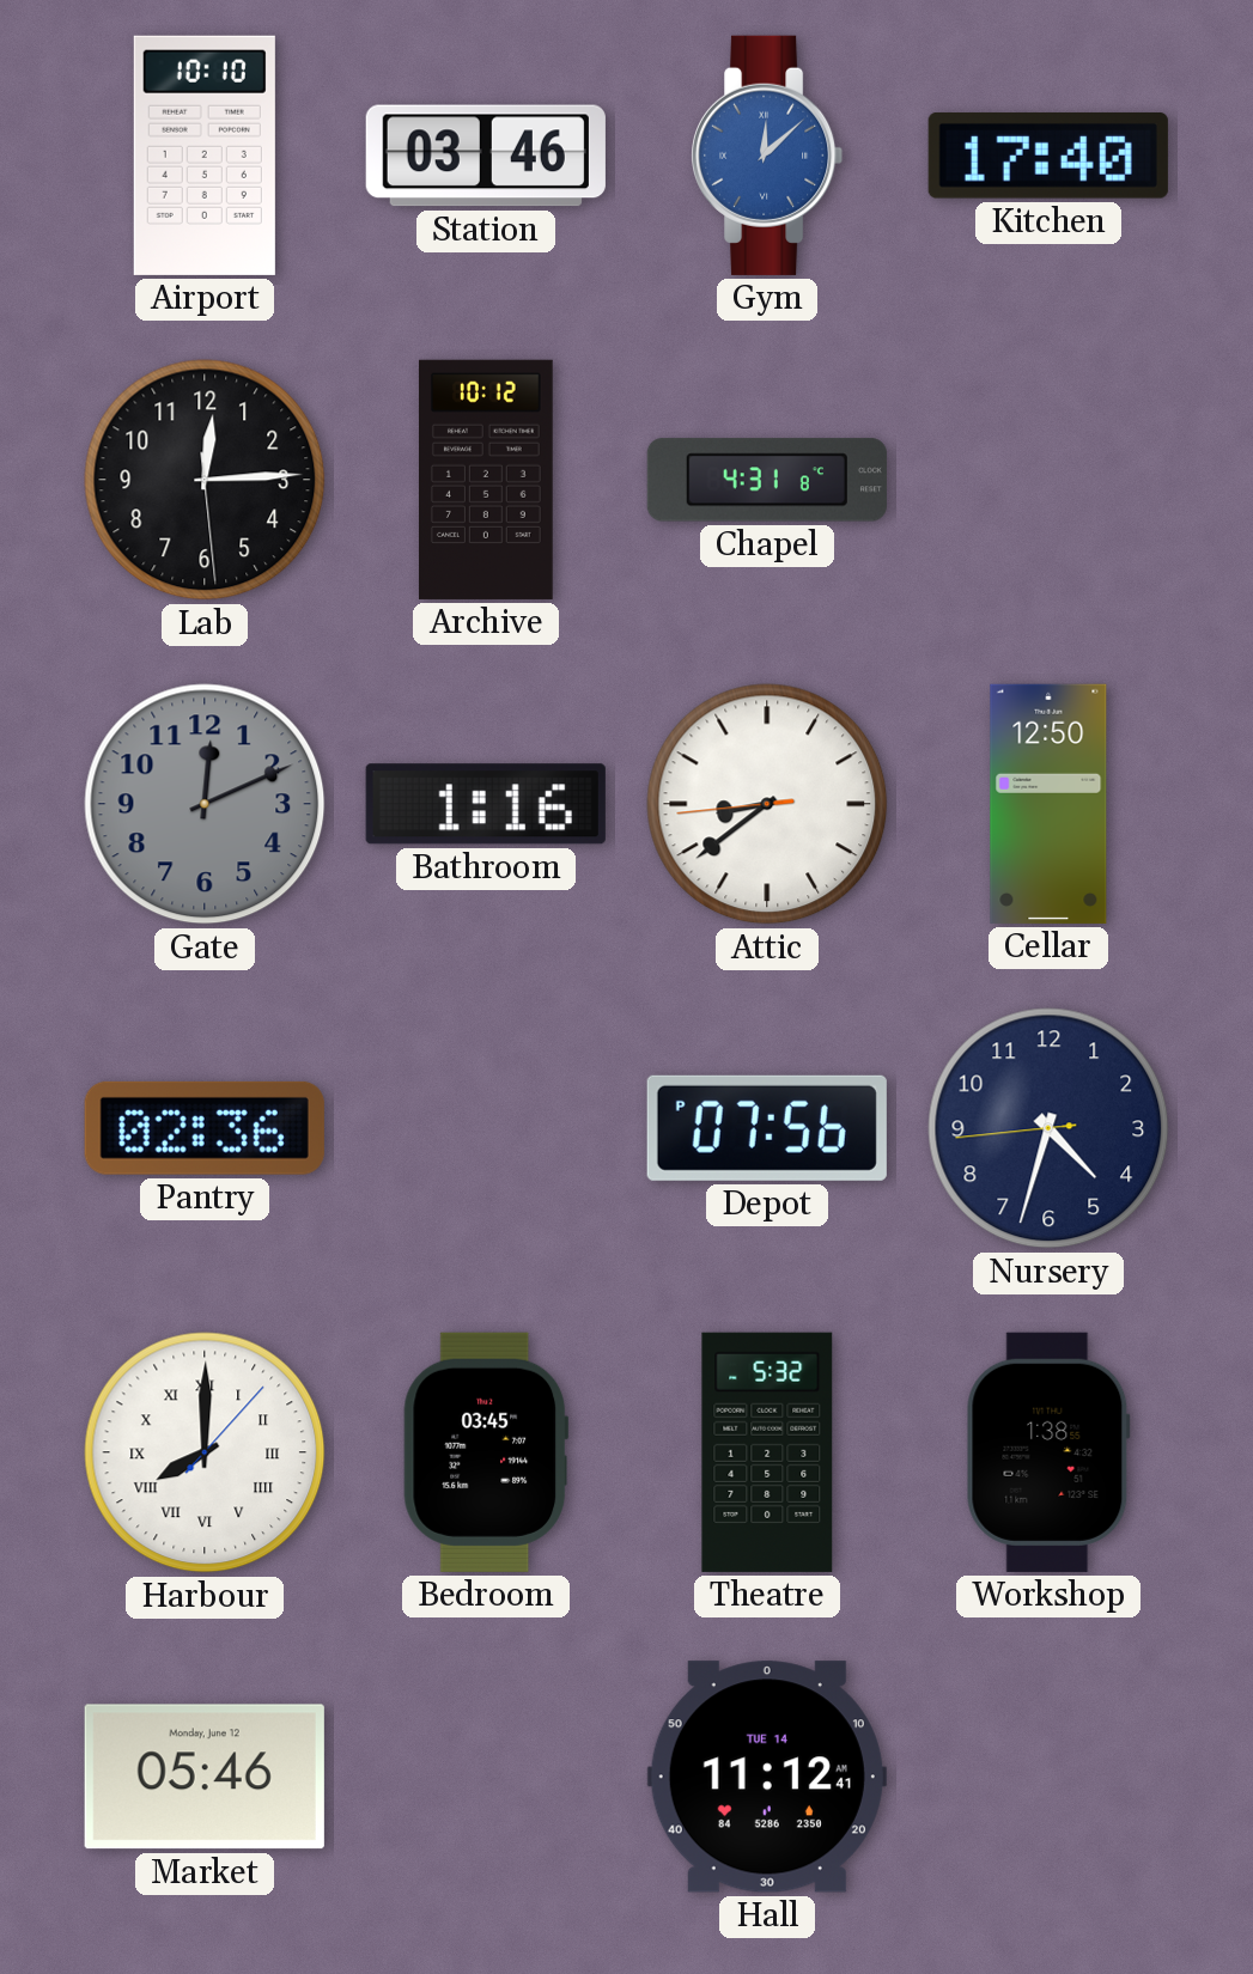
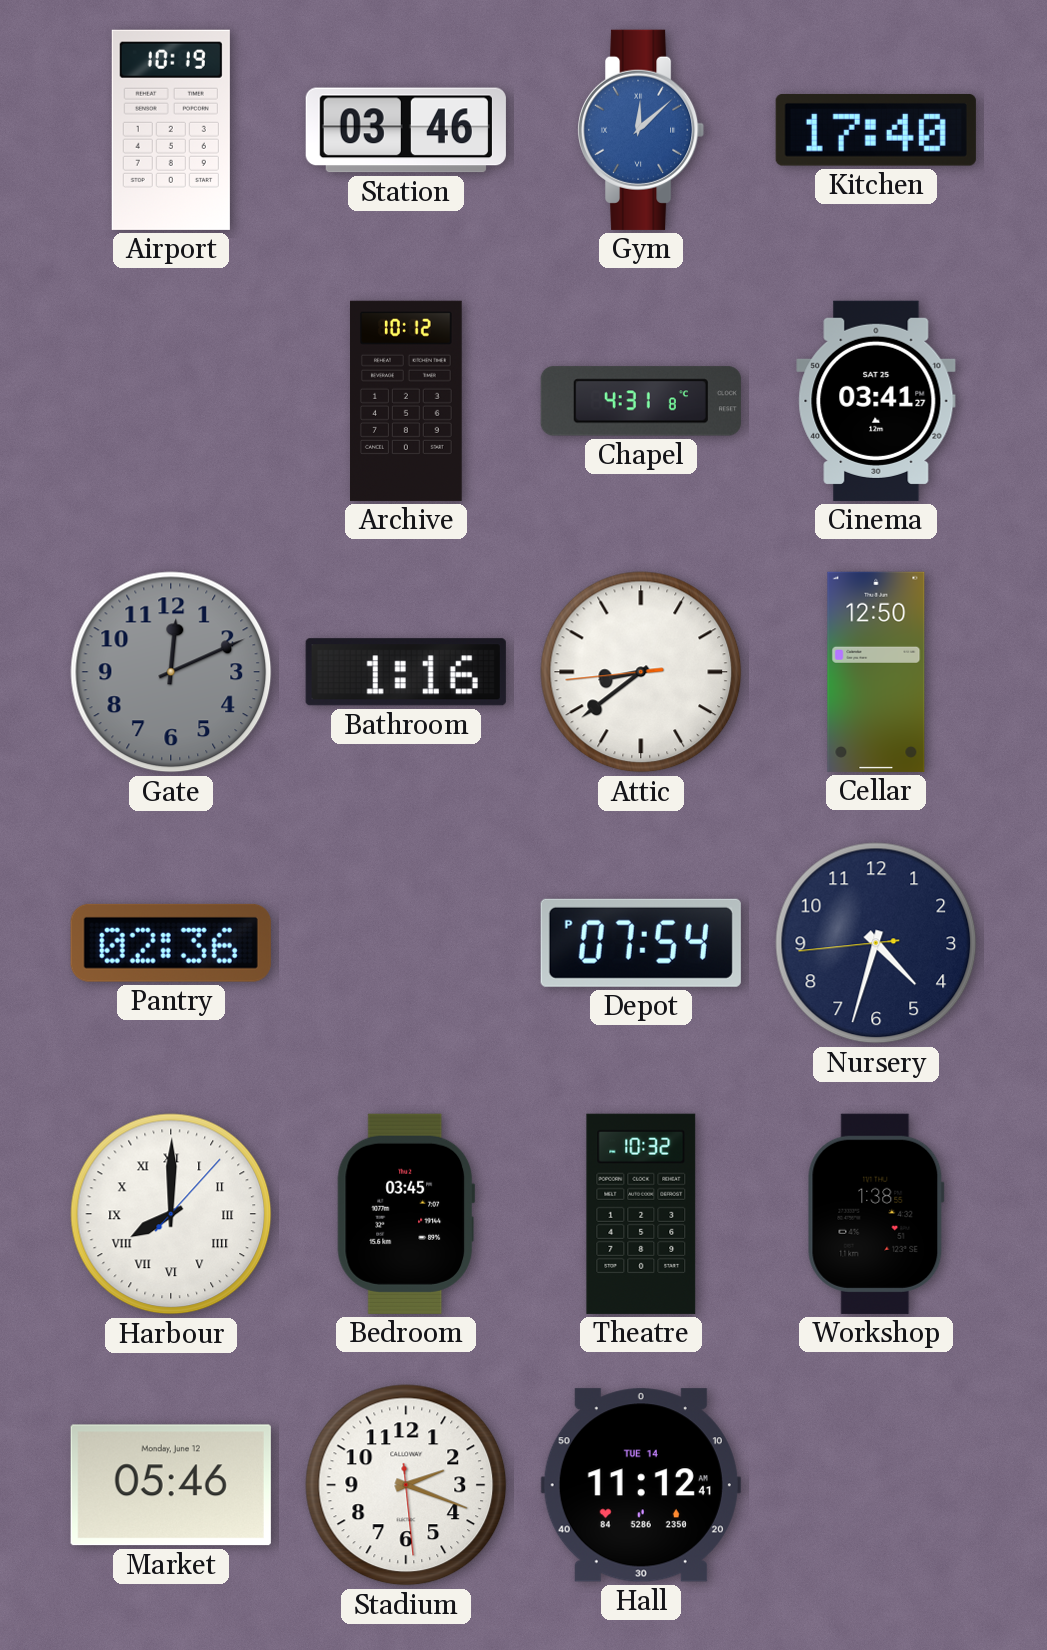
Airport: 10:10 -> 10:19 (171, 130)
Lab: 12:14 -> none (205, 480)
Cinema: none -> 03:41 (876, 401)
Depot: 07:56 -> 07:54 (641, 943)
Theatre: 5:32 -> 10:32 (641, 1214)
Stadium: none -> 2:18 (406, 1485)
